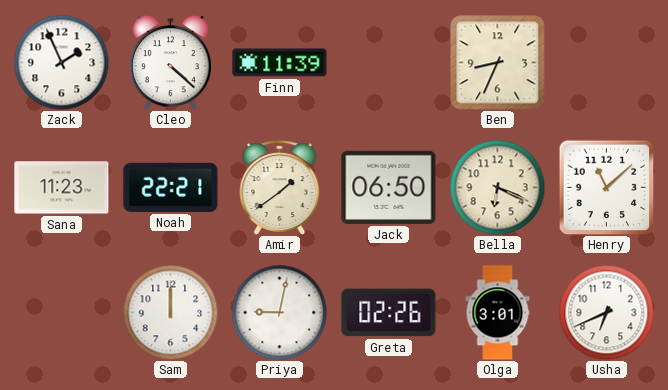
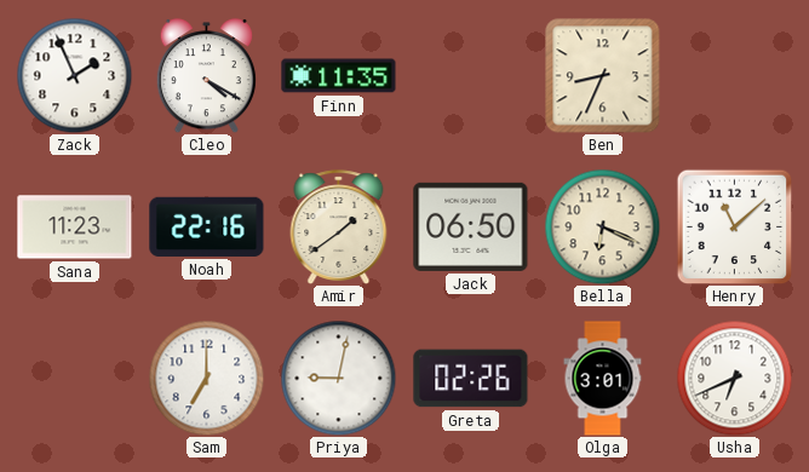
Cleo: 4:22 -> 4:20 (206, 76)
Finn: 11:39 -> 11:35 (339, 76)
Noah: 22:21 -> 22:16 (207, 226)
Sam: 12:00 -> 7:00 (206, 378)
